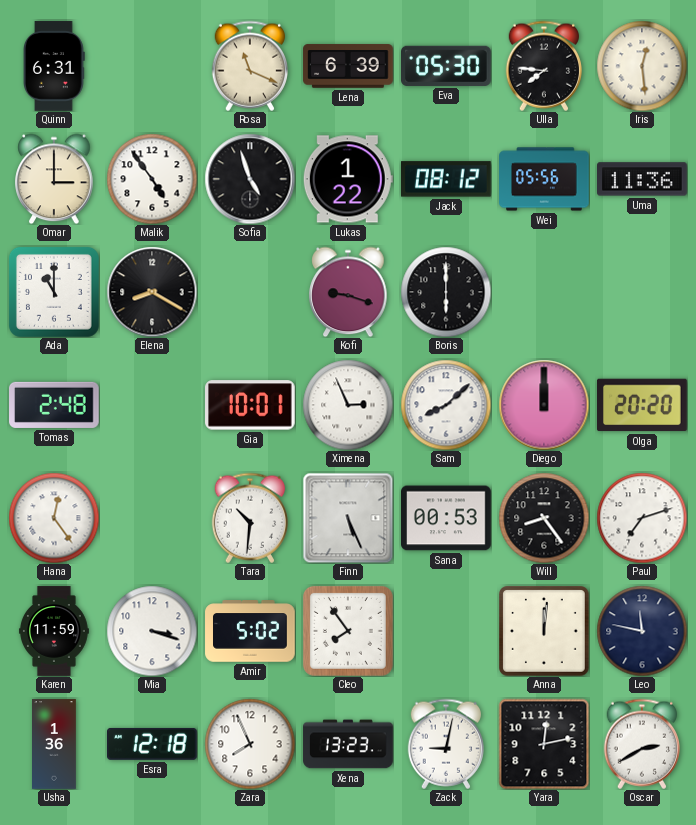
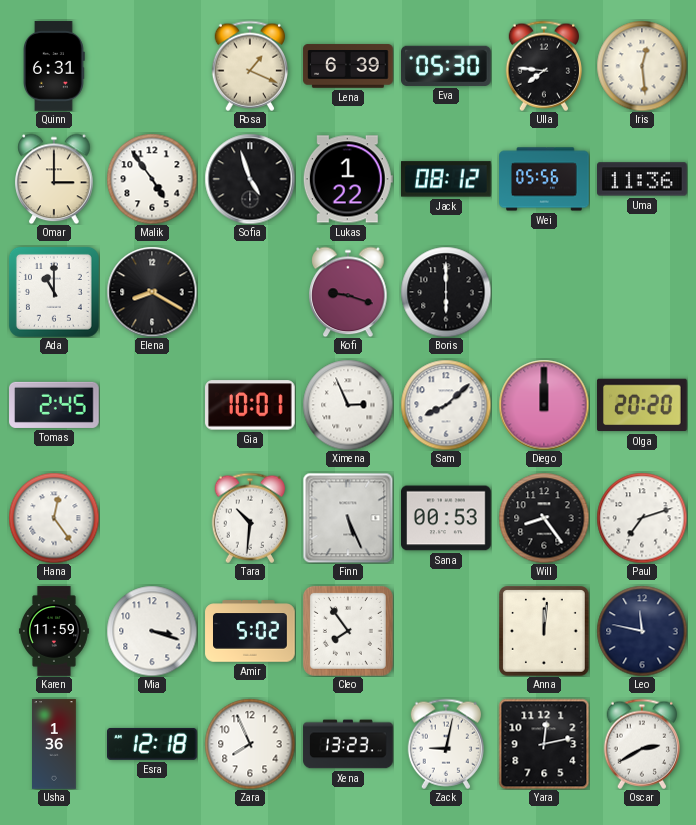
Rosa: 11:19 -> 1:19 (249, 66)
Tomas: 2:48 -> 2:45 (54, 405)
